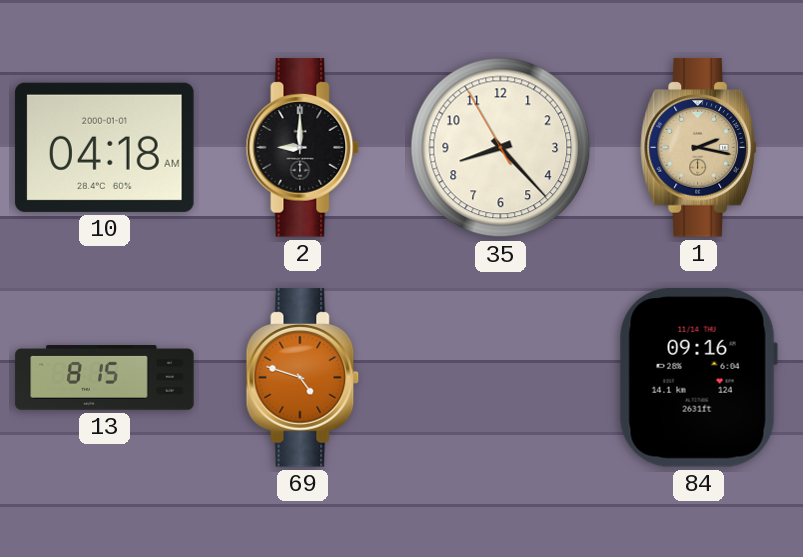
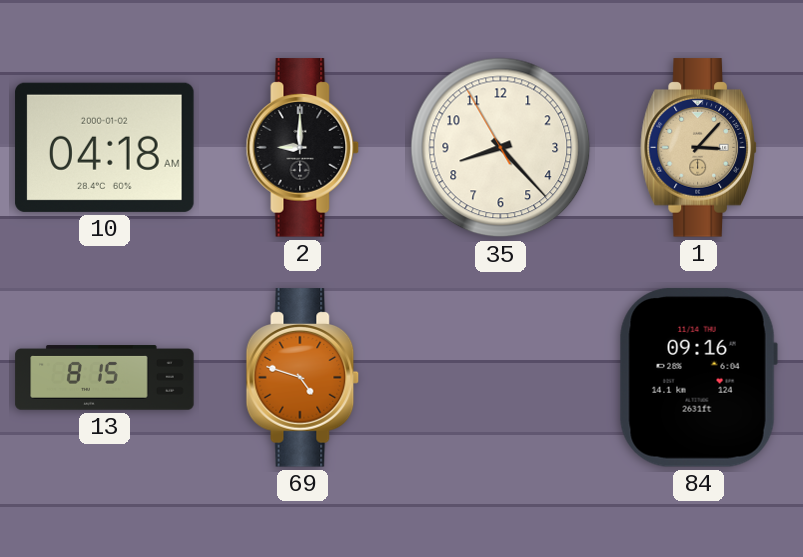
10 date: 2000-01-01 -> 2000-01-02 (105, 147)
1: 2:17 -> 3:07 (699, 148)
